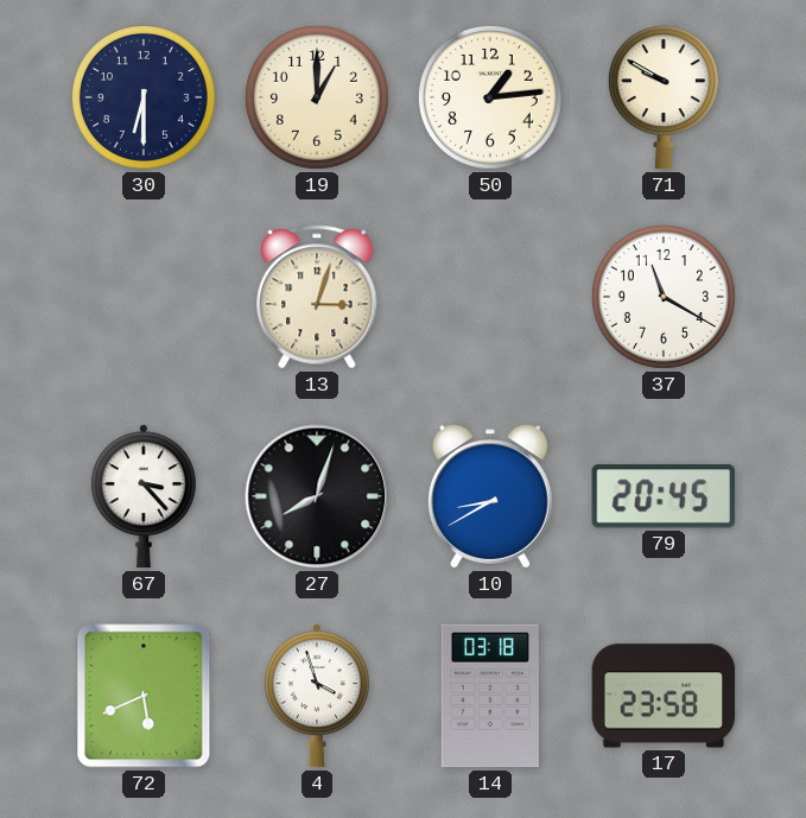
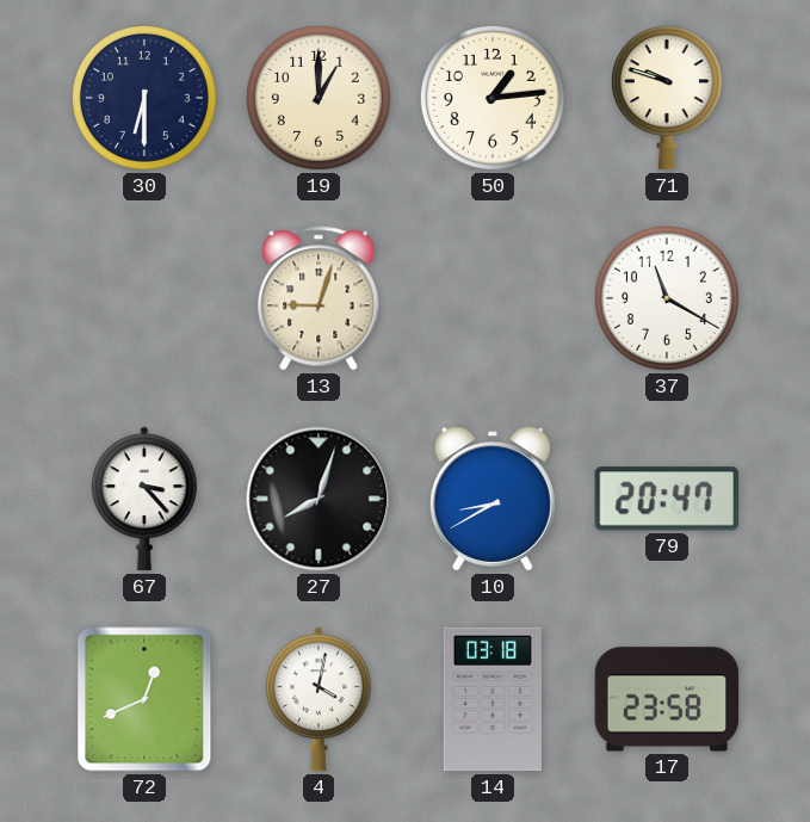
71: 9:50 -> 9:48 (667, 98)
13: 3:03 -> 9:03 (319, 298)
79: 20:45 -> 20:47 (667, 499)
72: 5:41 -> 12:41 (144, 699)
4: 3:57 -> 4:02 (319, 699)
